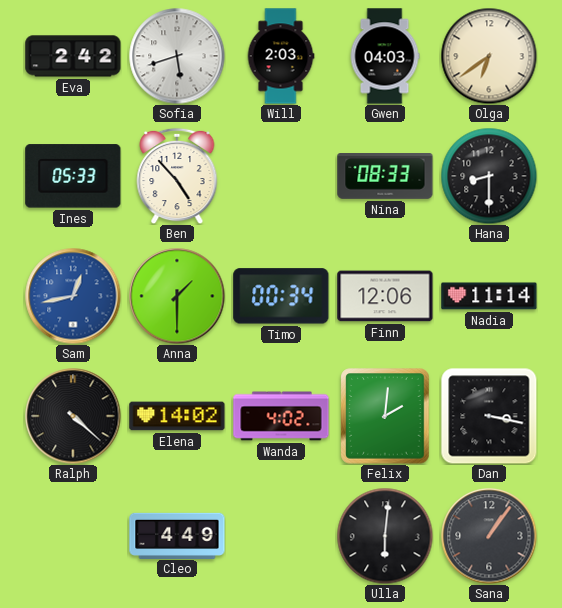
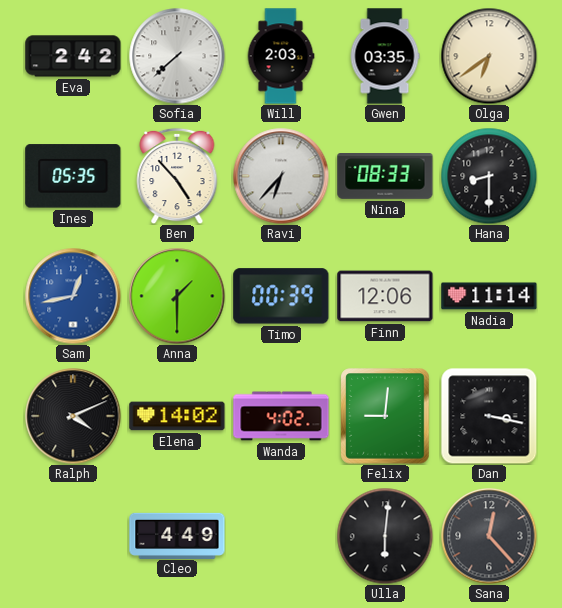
Sofia: 5:42 -> 7:38 (177, 56)
Gwen: 04:03 -> 03:35 (385, 56)
Ines: 05:33 -> 05:35 (73, 176)
Ravi: none -> 6:37 (281, 176)
Timo: 00:34 -> 00:39 (281, 296)
Ralph: 4:22 -> 4:11 (73, 416)
Felix: 2:01 -> 9:01 (385, 416)
Sana: 1:06 -> 12:23 (489, 536)
